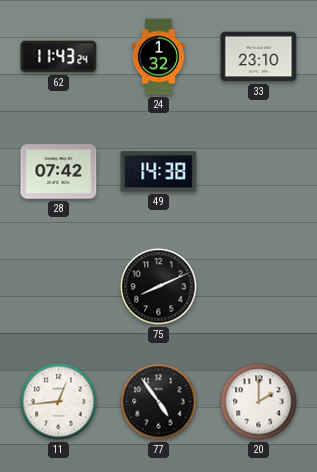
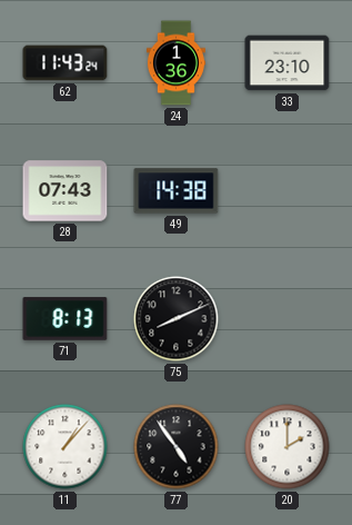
24: 1:32 -> 1:36 (175, 63)
28: 07:42 -> 07:43 (66, 191)
71: none -> 8:13 (66, 319)
11: 12:44 -> 1:07 (66, 447)
